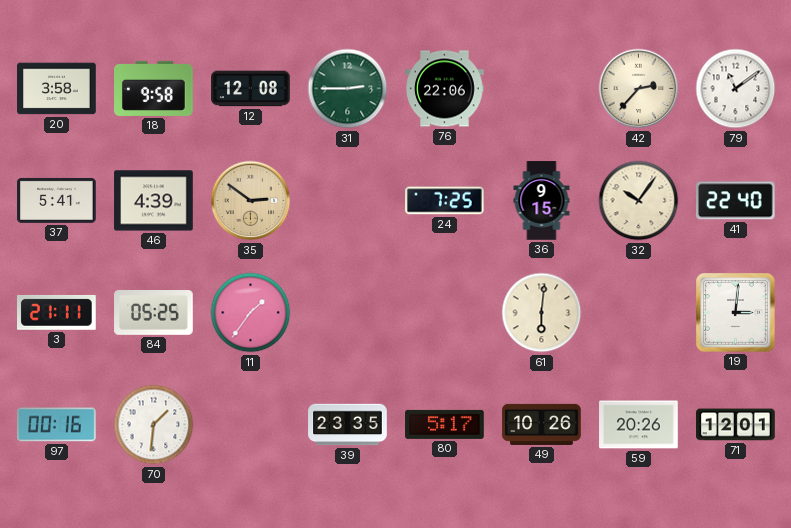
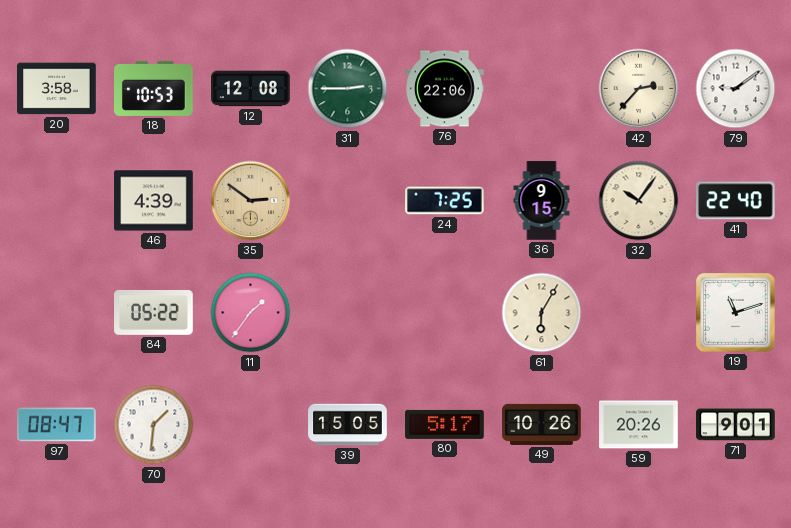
18: 9:58 -> 10:53 (154, 88)
79: 11:09 -> 9:09 (736, 89)
37: 5:41 -> none (57, 200)
3: 21:11 -> none (57, 312)
84: 05:25 -> 05:22 (154, 313)
61: 6:01 -> 6:05 (542, 313)
19: 3:01 -> 11:12 (736, 313)
97: 00:16 -> 08:47 (57, 425)
39: 23:35 -> 15:05 (348, 425)
71: 12:01 -> 9:01 (736, 425)
